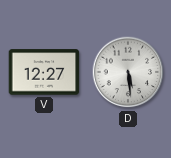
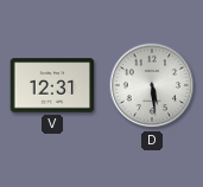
V: 12:27 -> 12:31 (52, 85)
